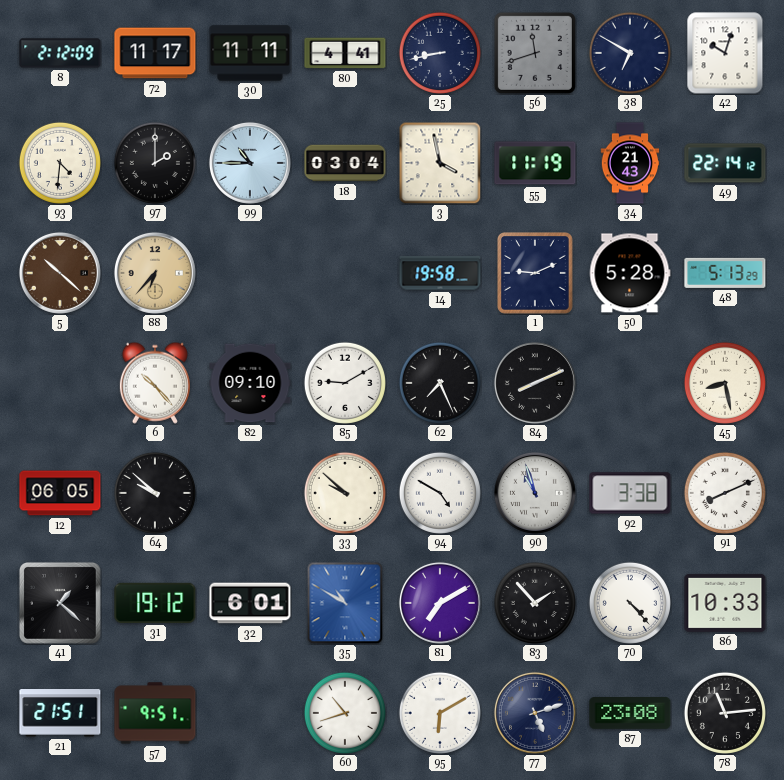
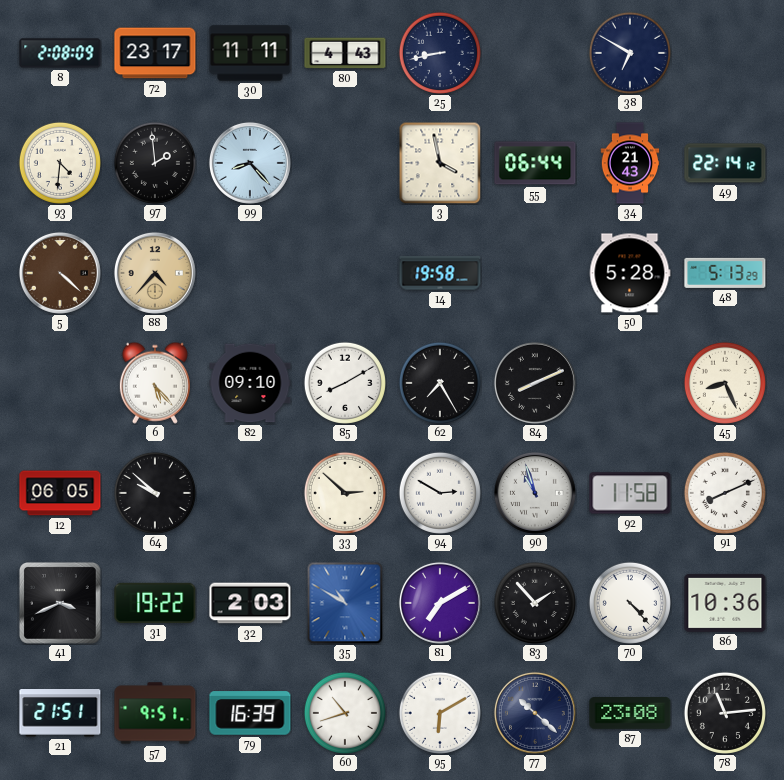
8: 2:12 -> 2:08 (60, 53)
72: 11:17 -> 23:17 (155, 53)
80: 4:41 -> 4:43 (345, 53)
56: 11:42 -> none (535, 53)
42: 10:03 -> none (725, 53)
97: 2:00 -> 1:59 (155, 163)
99: 10:45 -> 8:23 (250, 163)
18: 03:04 -> none (345, 163)
55: 11:19 -> 06:44 (535, 163)
5: 10:22 -> 4:22 (60, 273)
88: 6:37 -> 4:37 (155, 273)
1: 9:11 -> none (536, 274)
6: 10:23 -> 5:23 (155, 383)
85: 9:10 -> 8:10 (345, 383)
62: 7:26 -> 7:25 (440, 383)
45: 8:28 -> 8:26 (725, 383)
33: 9:52 -> 2:52 (345, 493)
94: 4:50 -> 2:50 (440, 493)
92: 3:38 -> 11:58 (630, 493)
41: 1:22 -> 3:41 (60, 603)
31: 19:12 -> 19:22 (155, 603)
32: 6:01 -> 2:03 (250, 603)
86: 10:33 -> 10:36 (725, 603)
79: none -> 16:39 (250, 713)
77: 5:12 -> 10:22 (535, 713)
